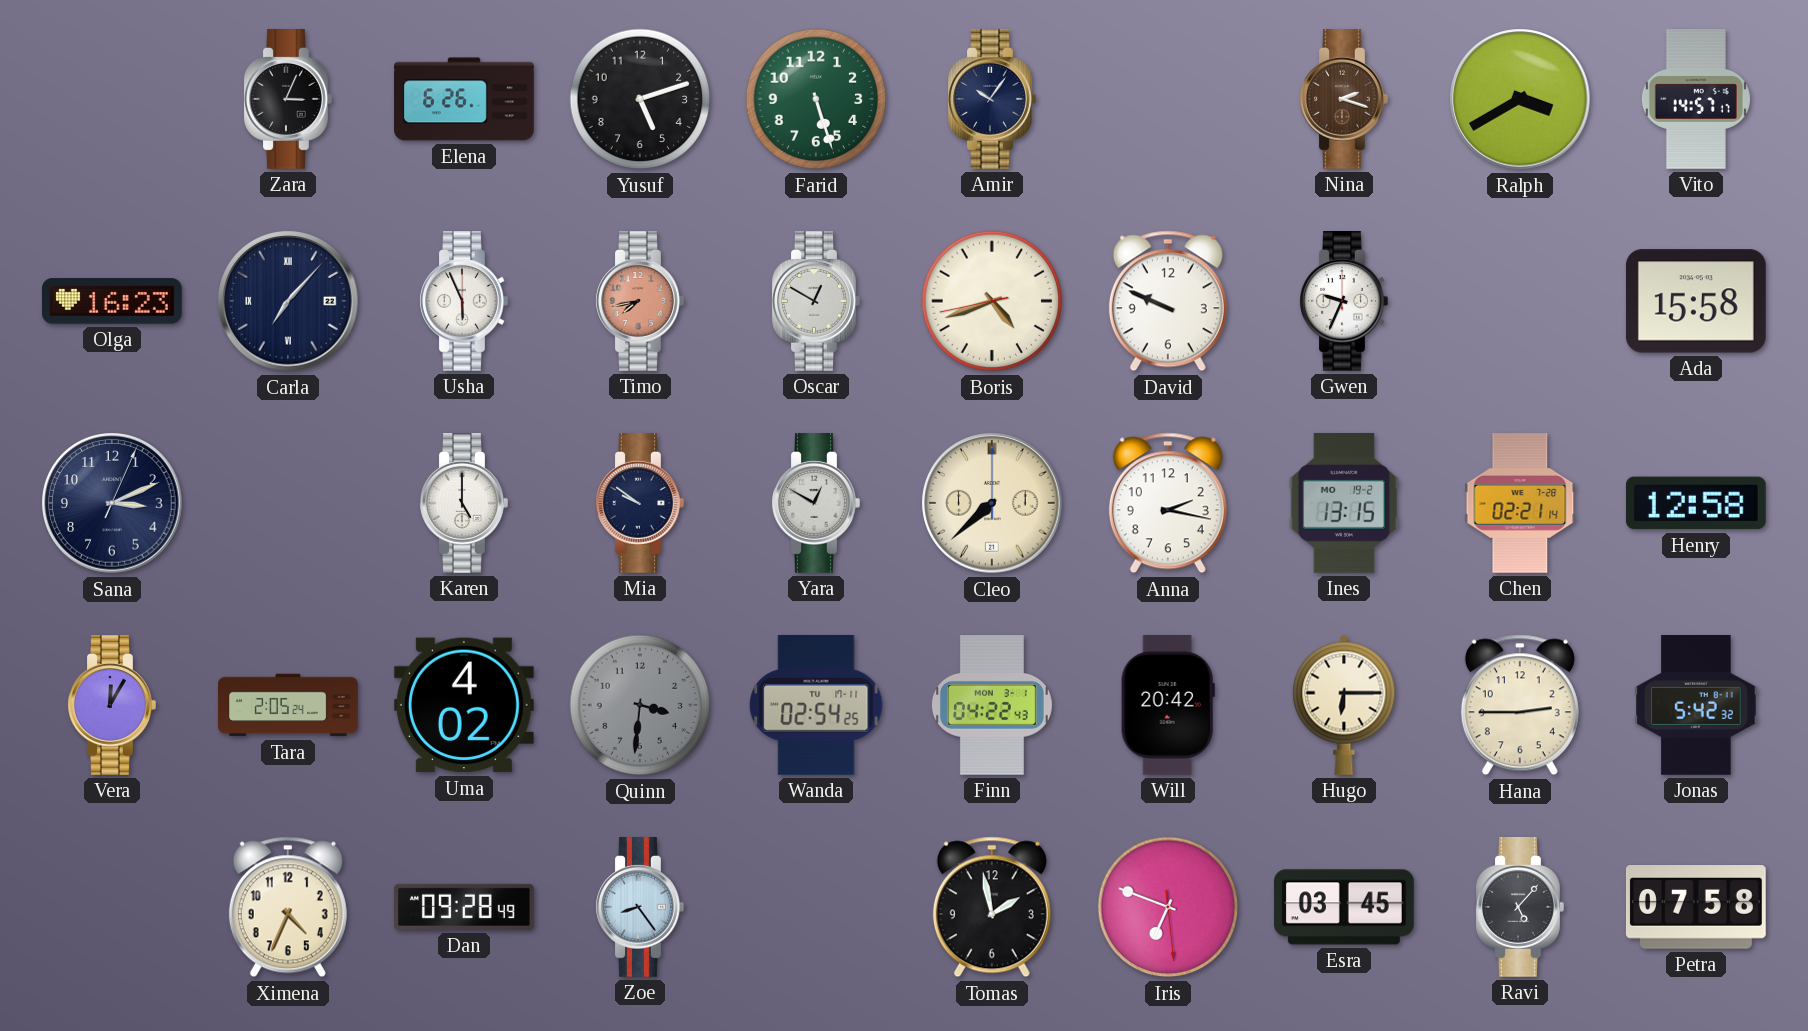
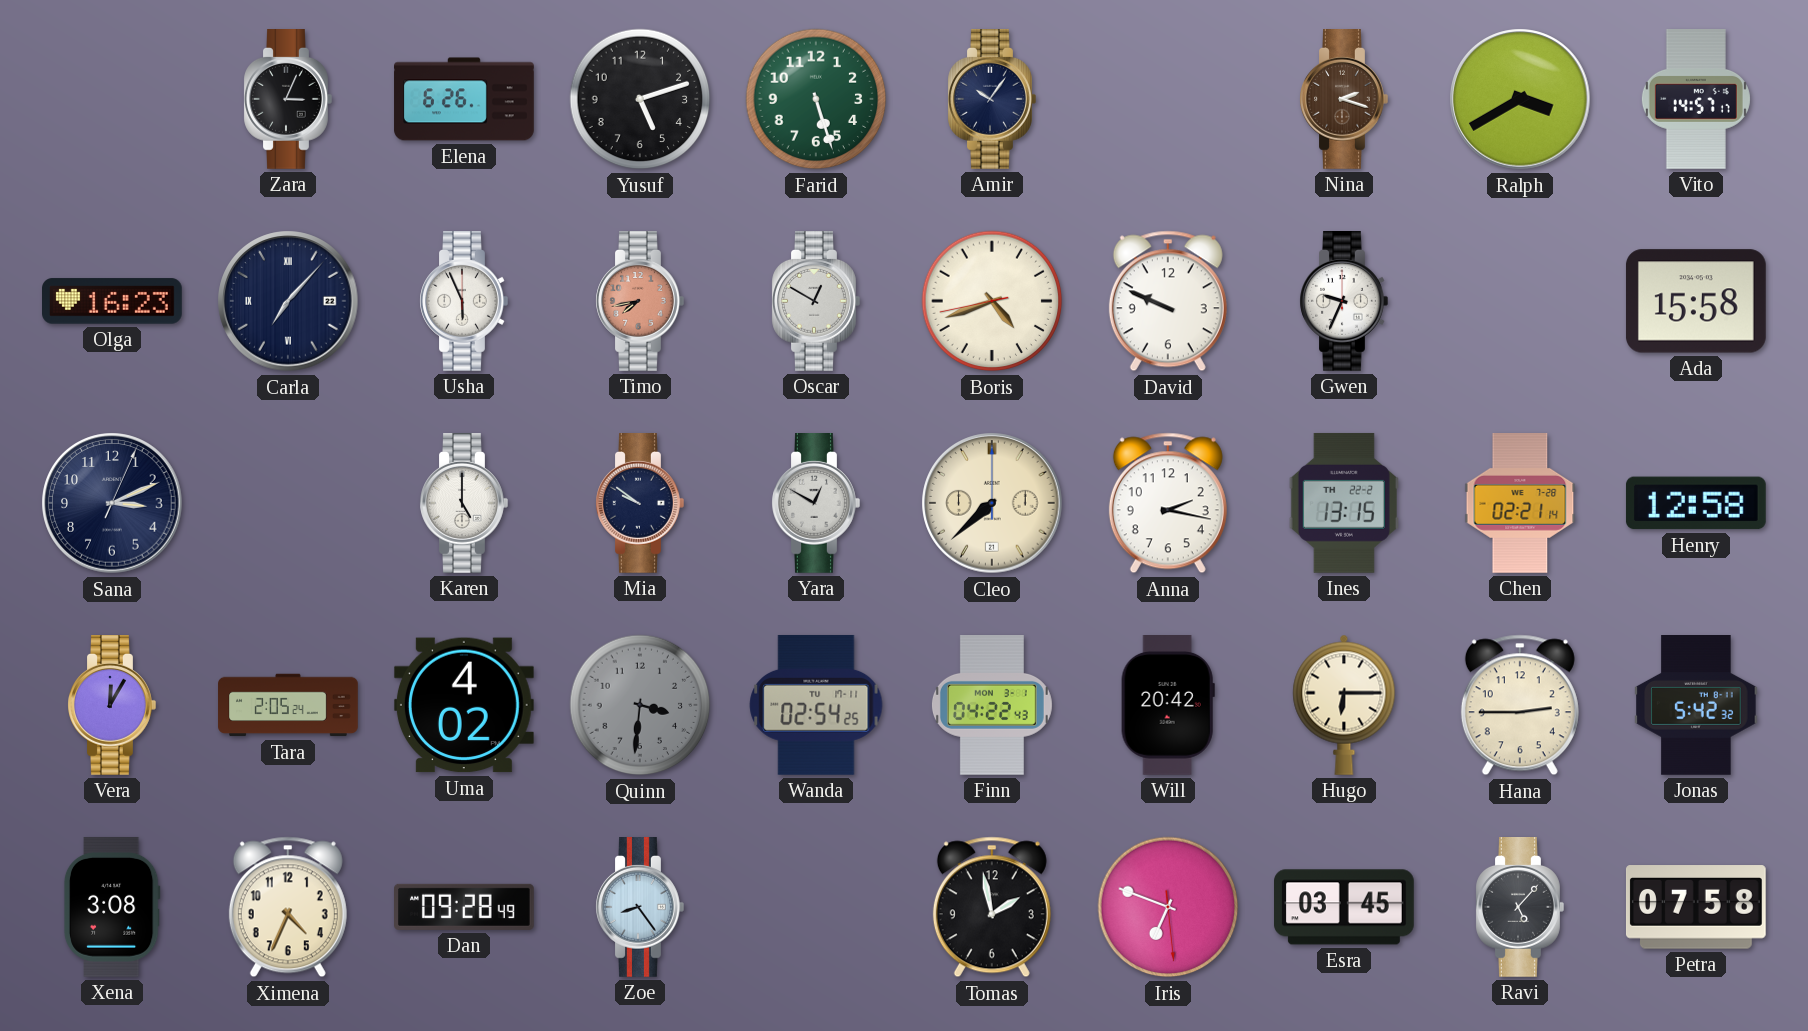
Ines date: MO 19-2 -> TH 22-2 (1344, 503)
Xena: none -> 3:08 (112, 907)
